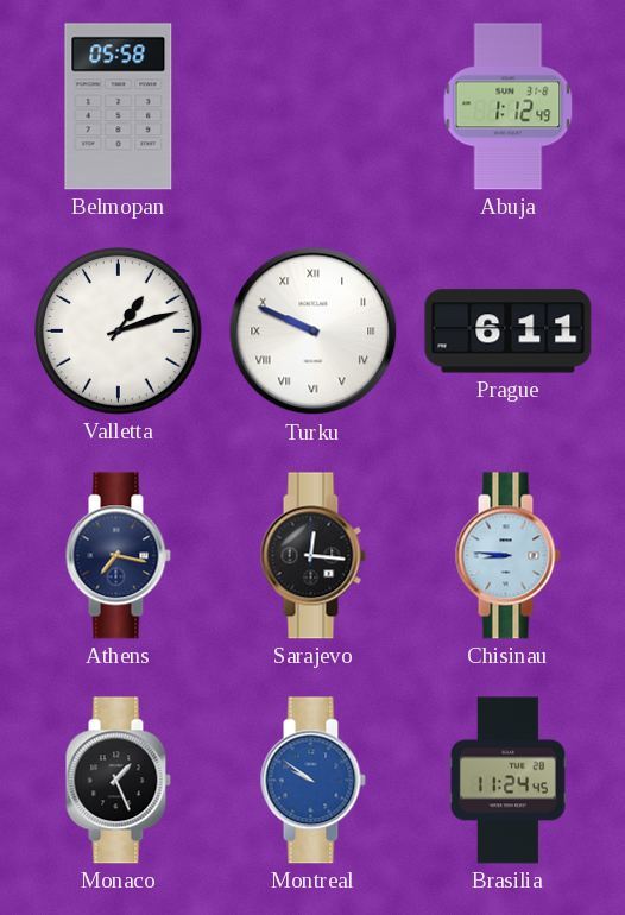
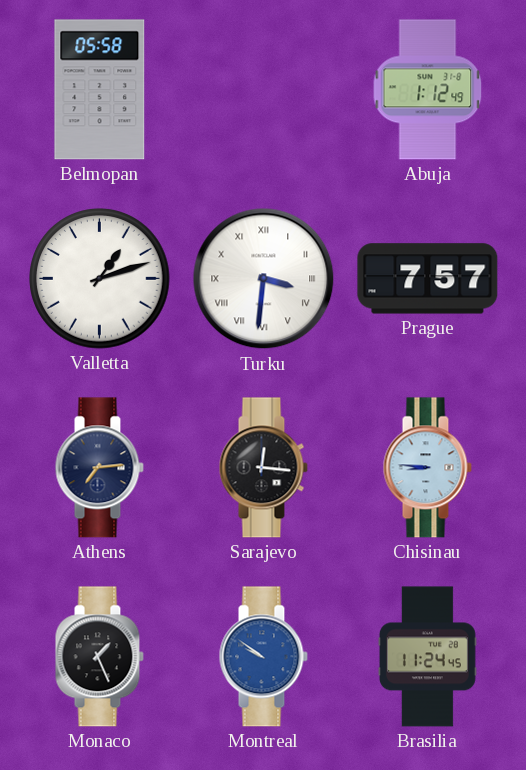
Turku: 9:49 -> 3:31 (264, 279)
Prague: 6:11 -> 7:57 (428, 279)
Athens: 7:17 -> 7:14 (99, 468)
